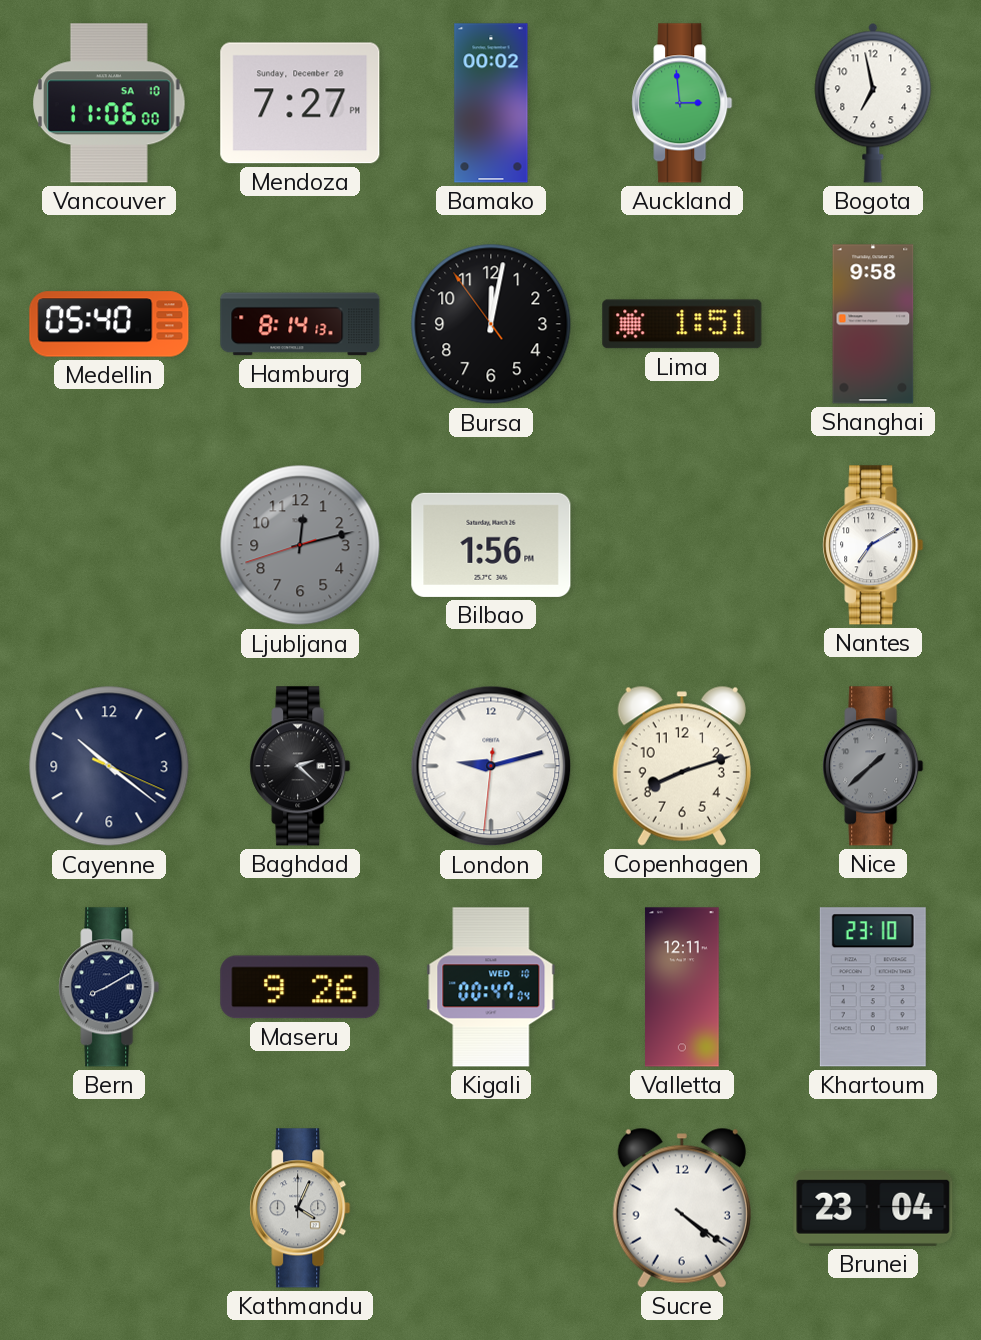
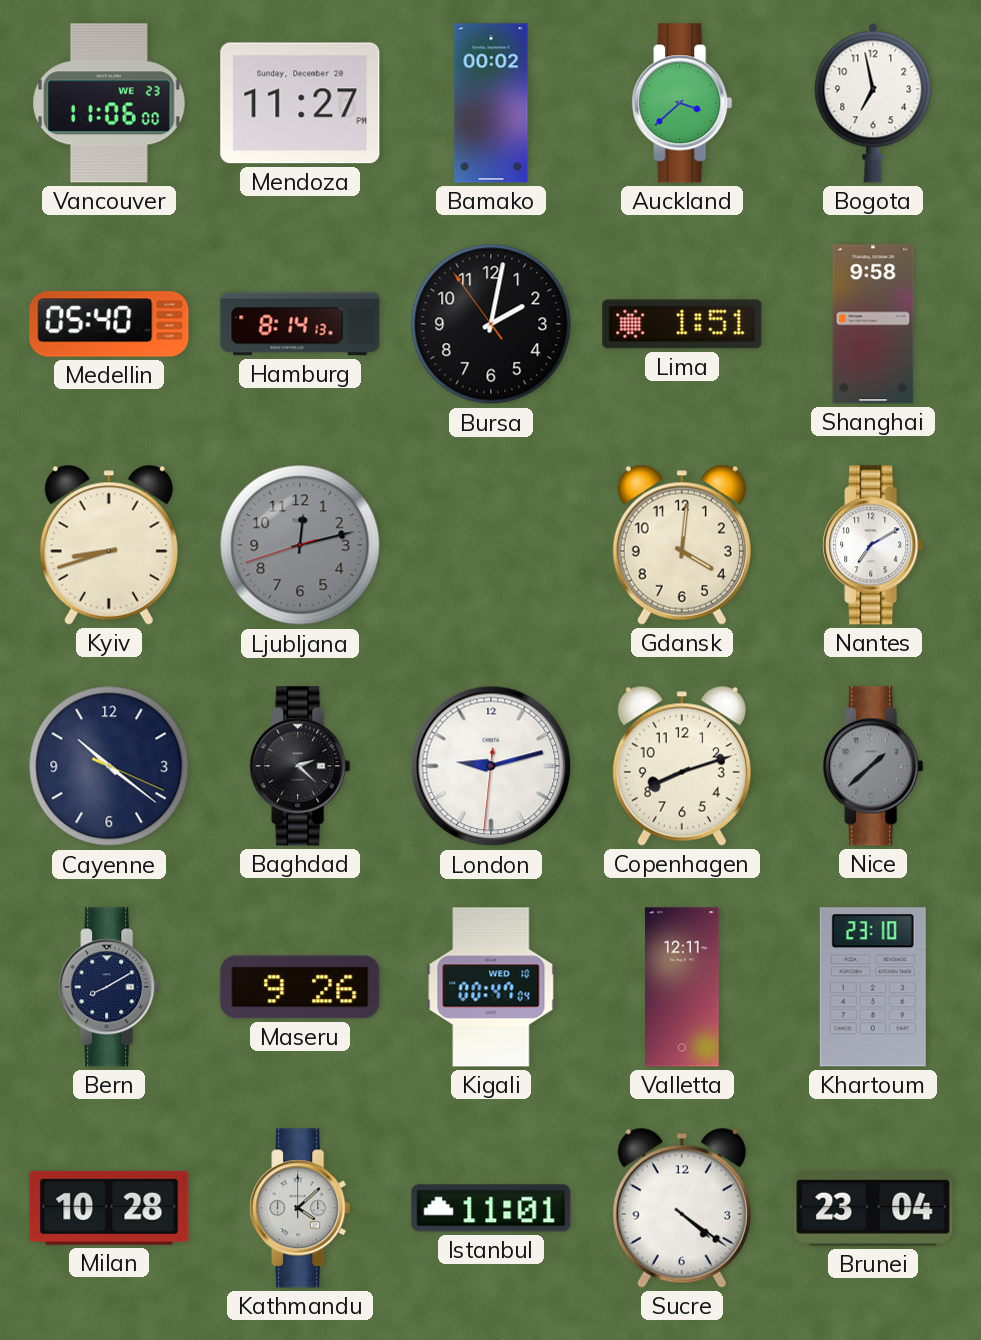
Vancouver date: SA 10 -> WE 23 (109, 103)
Mendoza: 7:27 -> 11:27 (300, 103)
Auckland: 2:59 -> 3:38 (682, 103)
Bursa: 12:01 -> 2:01 (491, 324)
Kyiv: none -> 8:42 (109, 545)
Bilbao: 1:56 -> none (491, 545)
Gdansk: none -> 4:01 (682, 545)
Milan: none -> 10:28 (109, 1208)
Kathmandu: 4:04 -> 4:08 (300, 1208)
Istanbul: none -> 11:01 (491, 1208)
